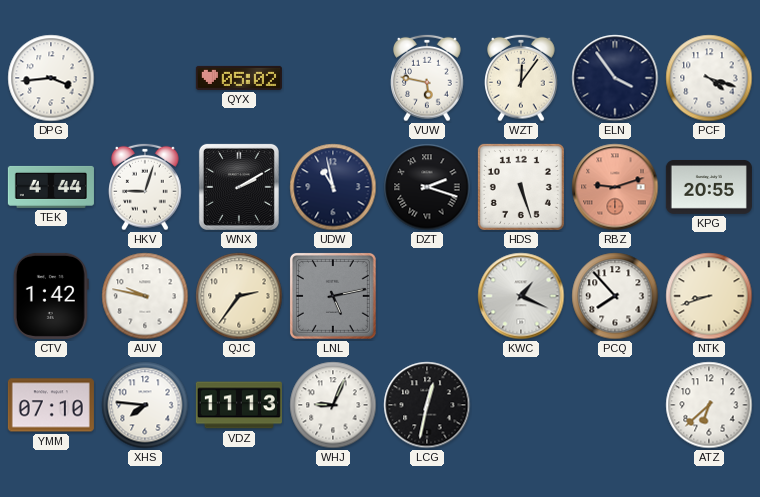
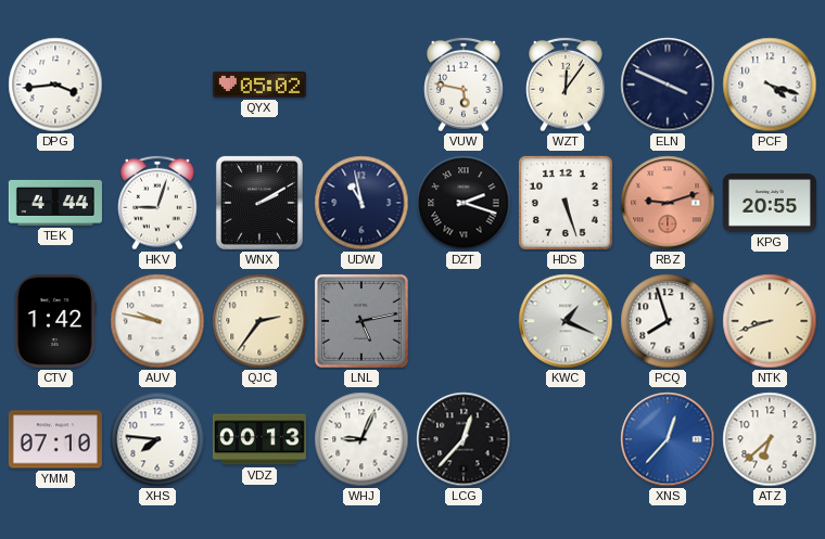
ELN: 3:54 -> 3:49 (668, 85)
PCQ: 7:53 -> 7:57 (668, 321)
VDZ: 11:13 -> 00:13 (259, 439)
LCG: 12:32 -> 12:37 (464, 439)
XNS: none -> 12:37 (668, 439)
